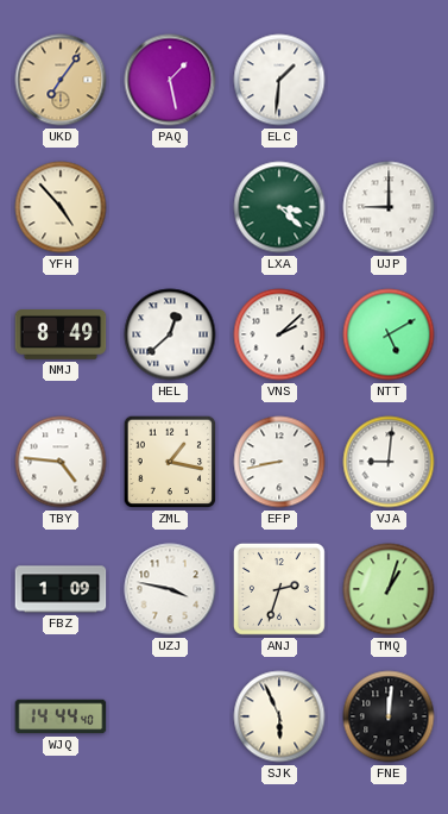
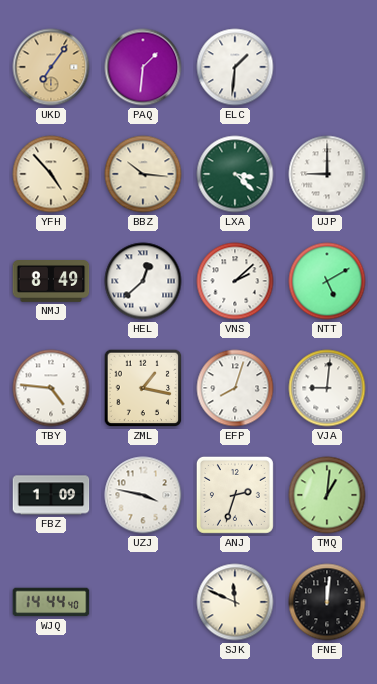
PAQ: 1:28 -> 1:31 (143, 67)
BBZ: none -> 10:16 (143, 174)
EFP: 8:43 -> 8:03 (235, 388)
TMQ: 1:03 -> 1:01 (327, 495)
SJK: 5:56 -> 11:49 (235, 602)
